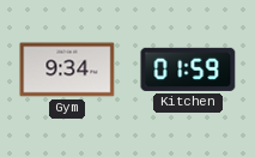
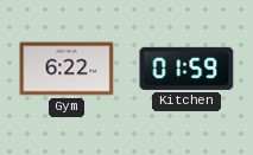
Gym: 9:34 -> 6:22 (67, 69)
